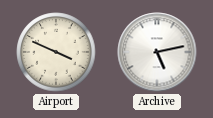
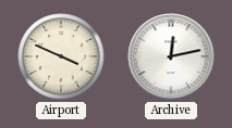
Archive: 5:13 -> 12:13 (171, 56)
